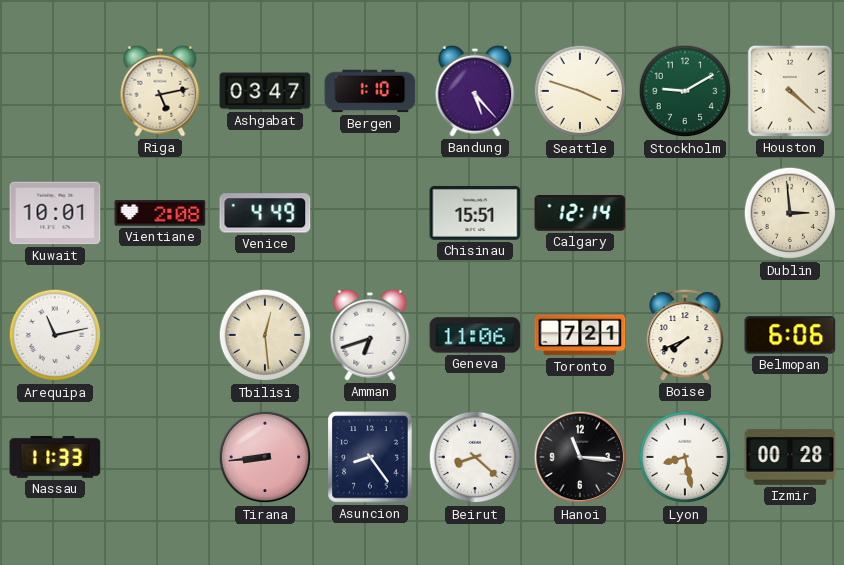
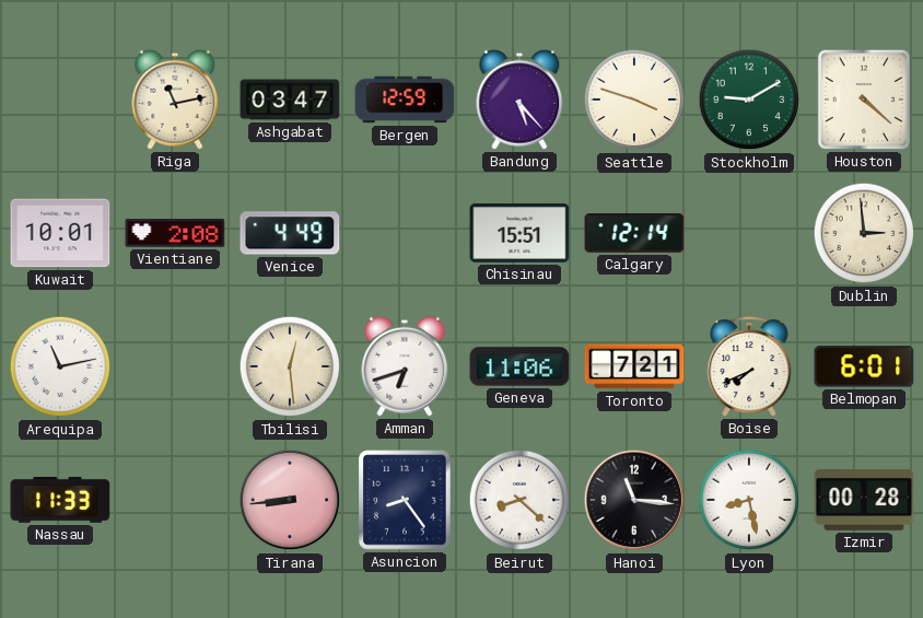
Riga: 5:13 -> 11:13 (175, 100)
Bergen: 1:10 -> 12:59 (405, 100)
Belmopan: 6:06 -> 6:01 (864, 366)
